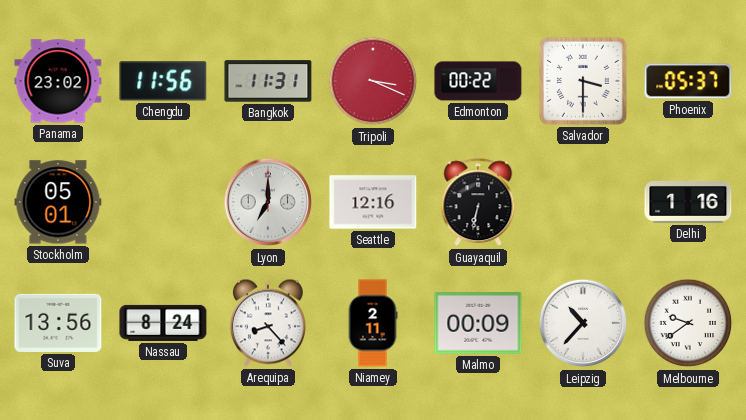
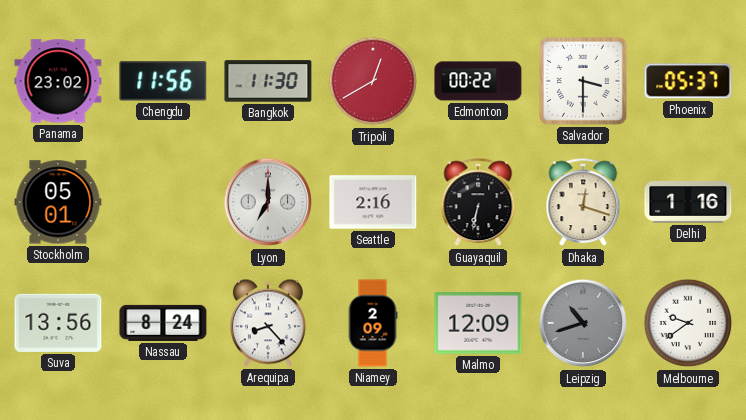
Bangkok: 11:31 -> 11:30 (268, 81)
Tripoli: 3:19 -> 12:40 (373, 81)
Seattle: 12:16 -> 2:16 (373, 202)
Dhaka: none -> 12:18 (583, 203)
Niamey: 2:11 -> 2:09 (373, 323)
Malmo: 00:09 -> 12:09 (478, 324)
Leipzig: 10:37 -> 10:42 (583, 323)
Leipzig dial: white -> grey (583, 323)
